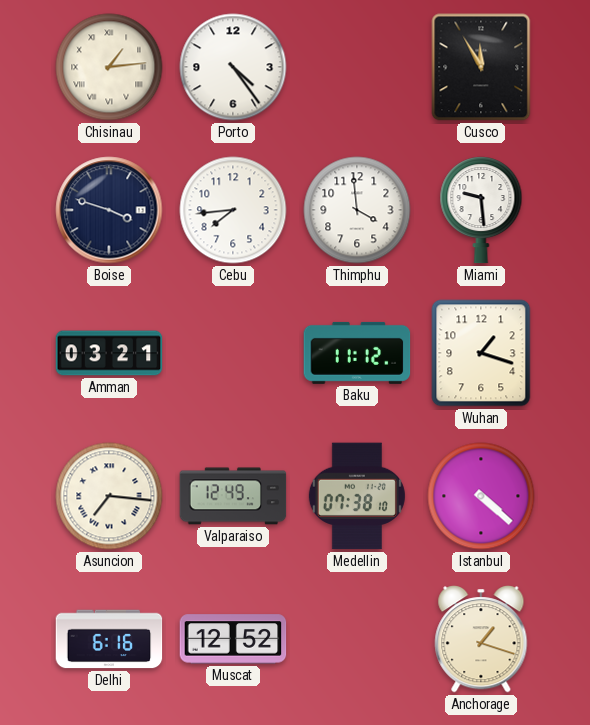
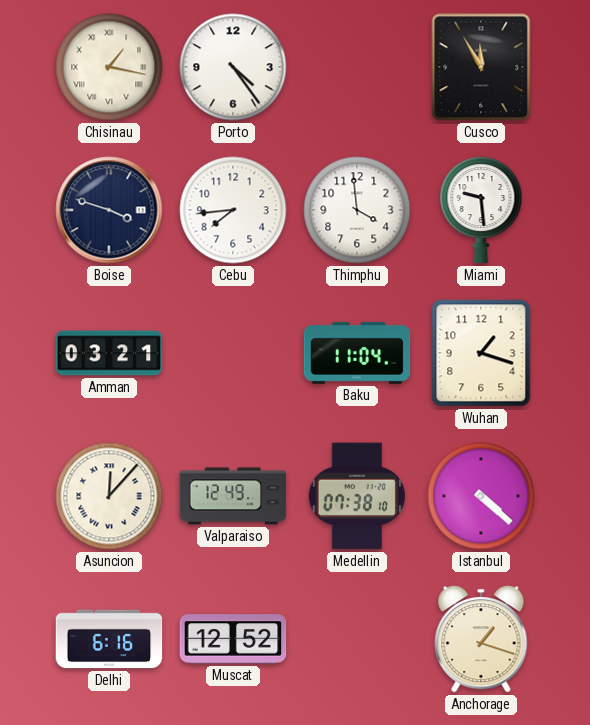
Chisinau: 1:14 -> 1:17 (109, 67)
Baku: 11:12 -> 11:04 (357, 353)
Asuncion: 7:16 -> 12:07 (109, 496)
